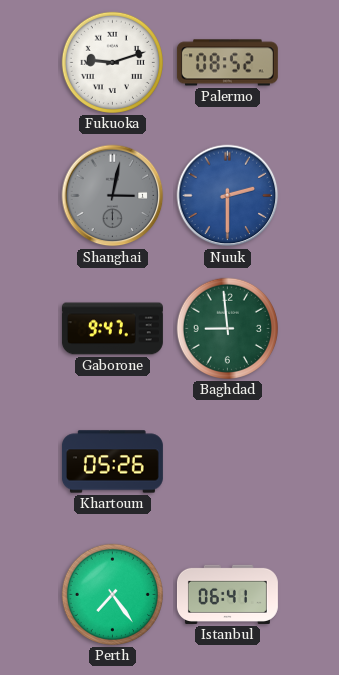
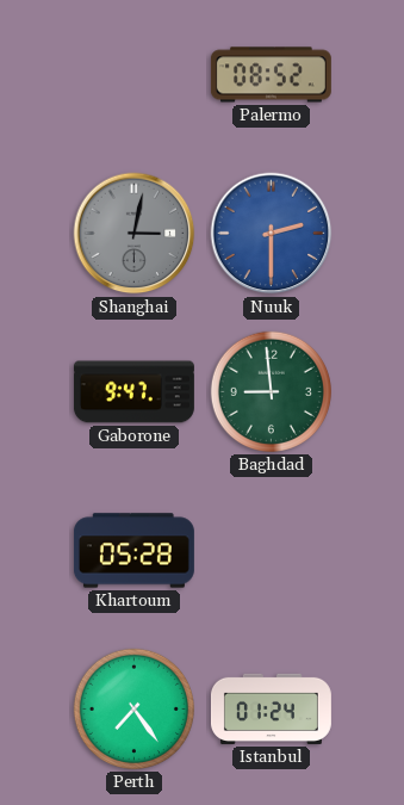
Fukuoka: 9:12 -> none (112, 62)
Khartoum: 05:26 -> 05:28 (133, 551)
Istanbul: 06:41 -> 01:24 (271, 708)
